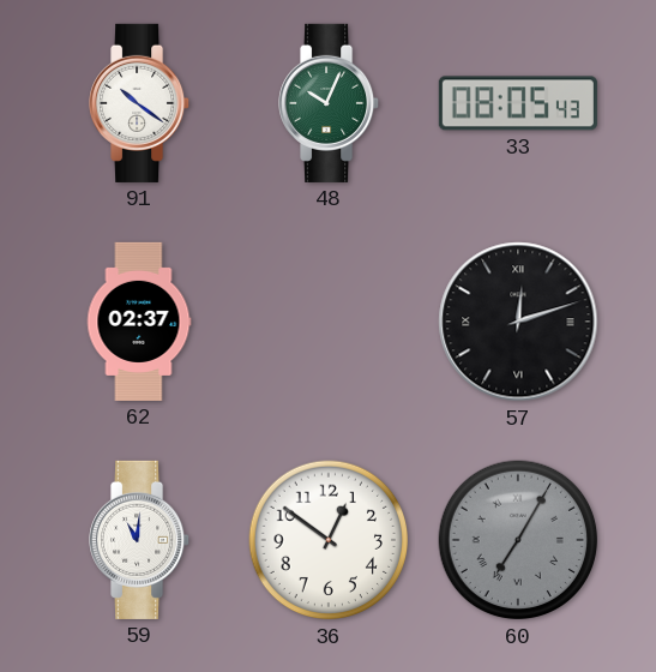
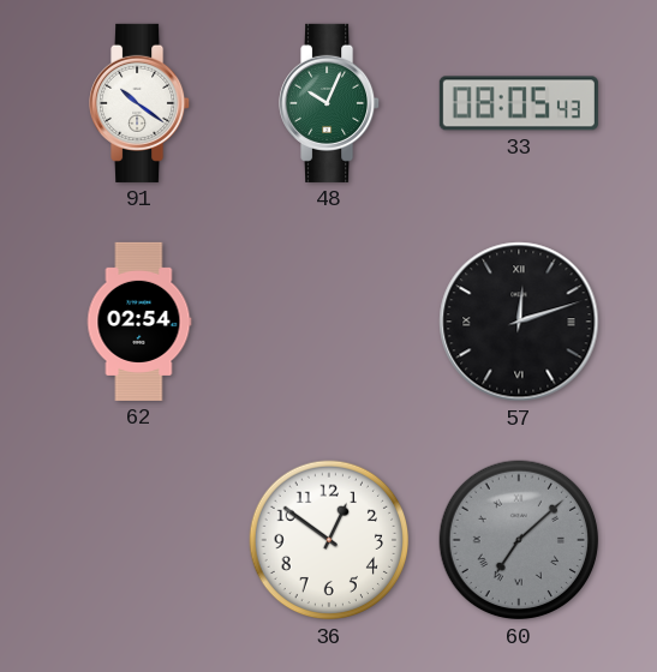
62: 02:37 -> 02:54 (139, 322)
59: 11:01 -> none (140, 540)
60: 7:05 -> 7:08 (519, 540)
